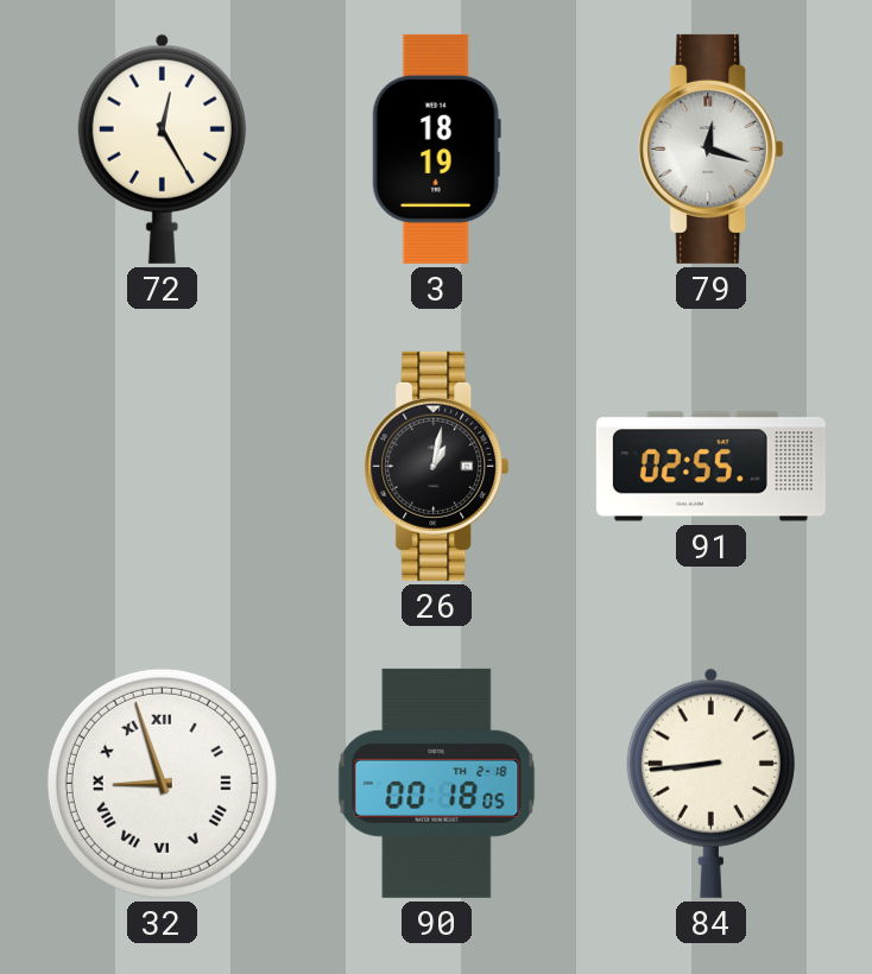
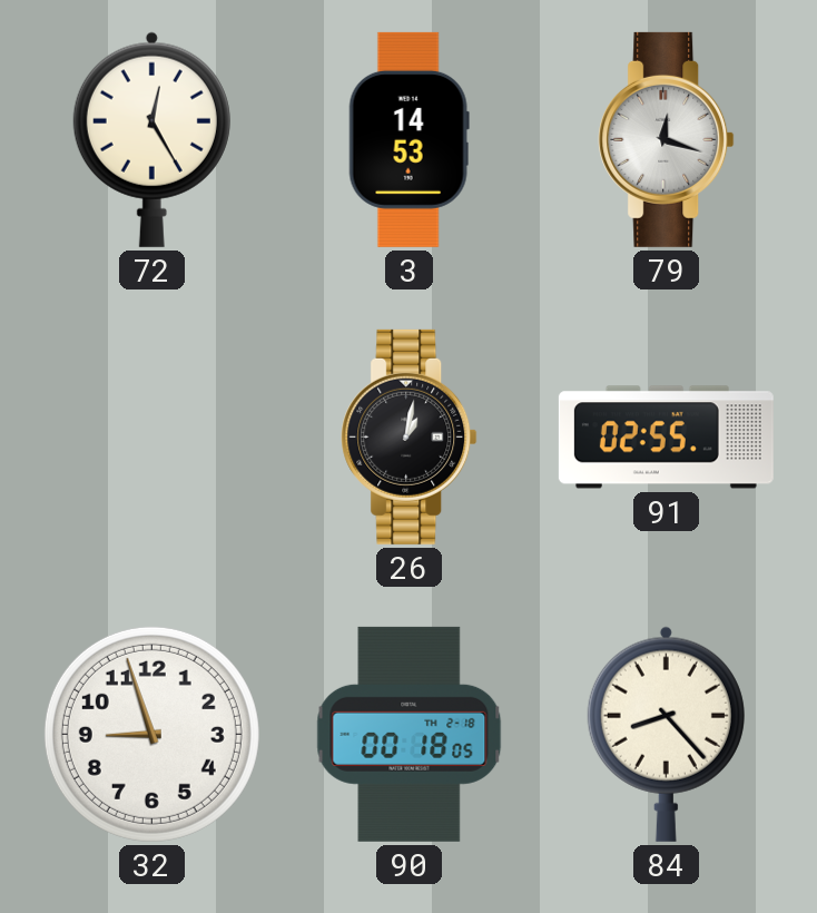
3: 18:19 -> 14:53 (408, 139)
32 numerals: Roman -> Arabic (151, 734)
84: 8:44 -> 8:23 (666, 734)
